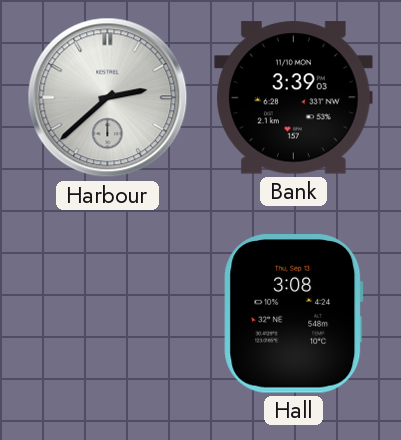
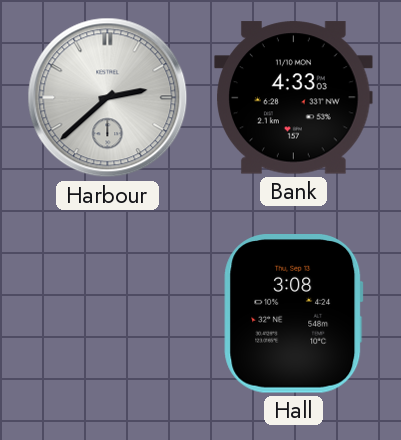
Bank: 3:39 -> 4:33 (294, 98)
